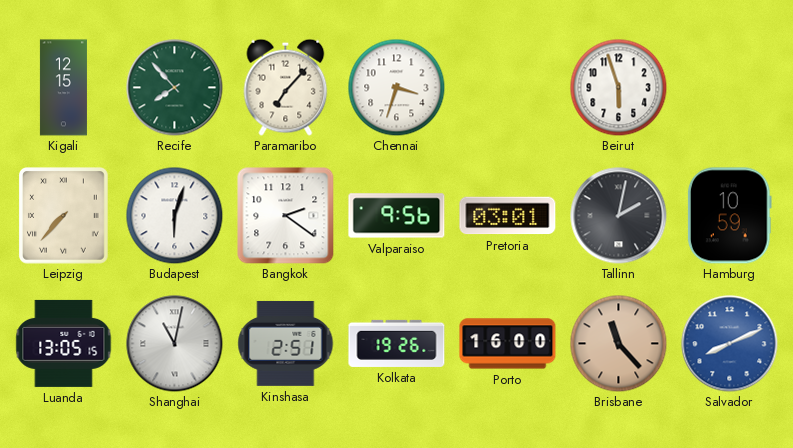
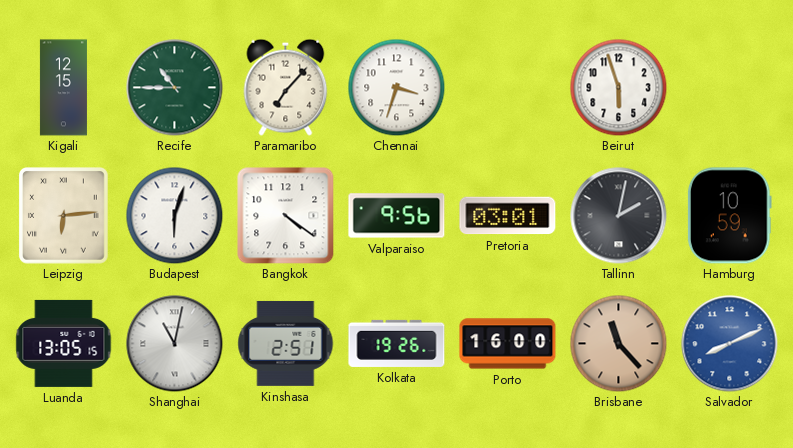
Recife: 7:53 -> 10:45 (175, 88)
Leipzig: 7:37 -> 6:14 (64, 216)
Bangkok: 2:21 -> 4:21 (286, 216)
